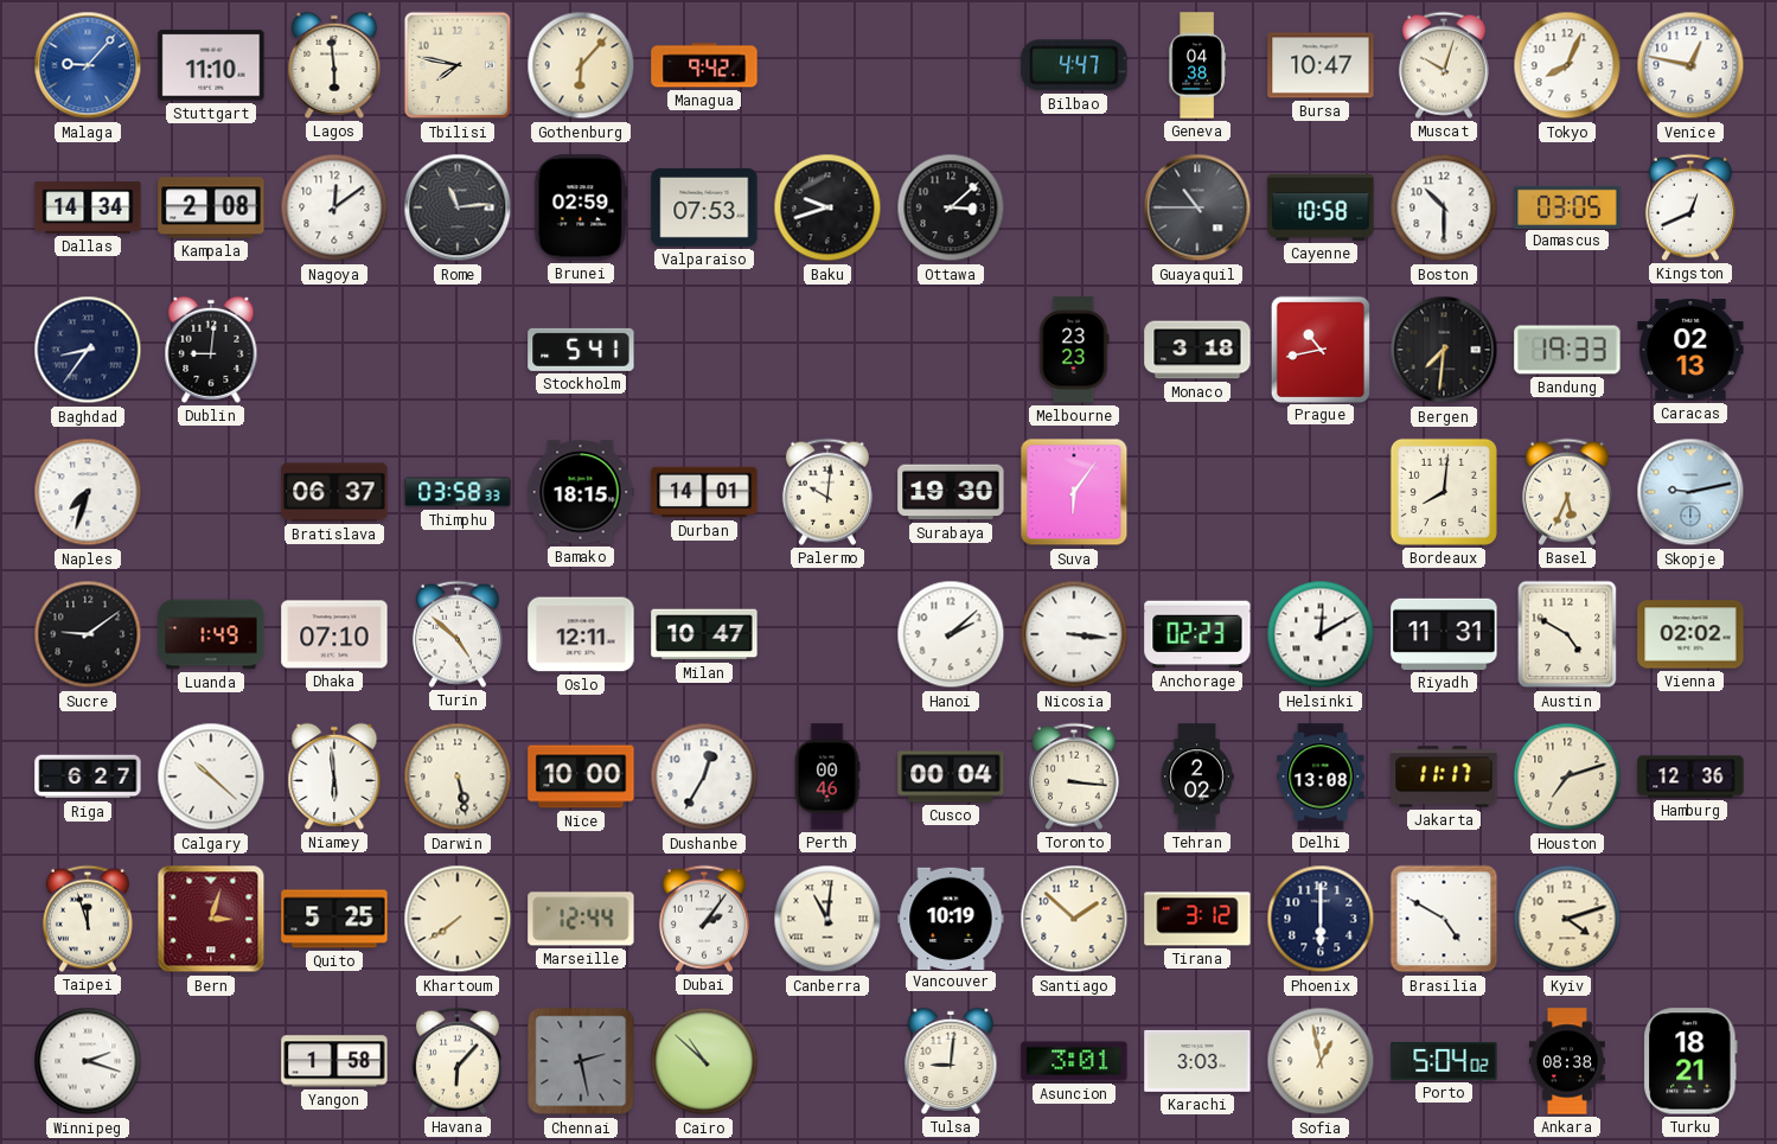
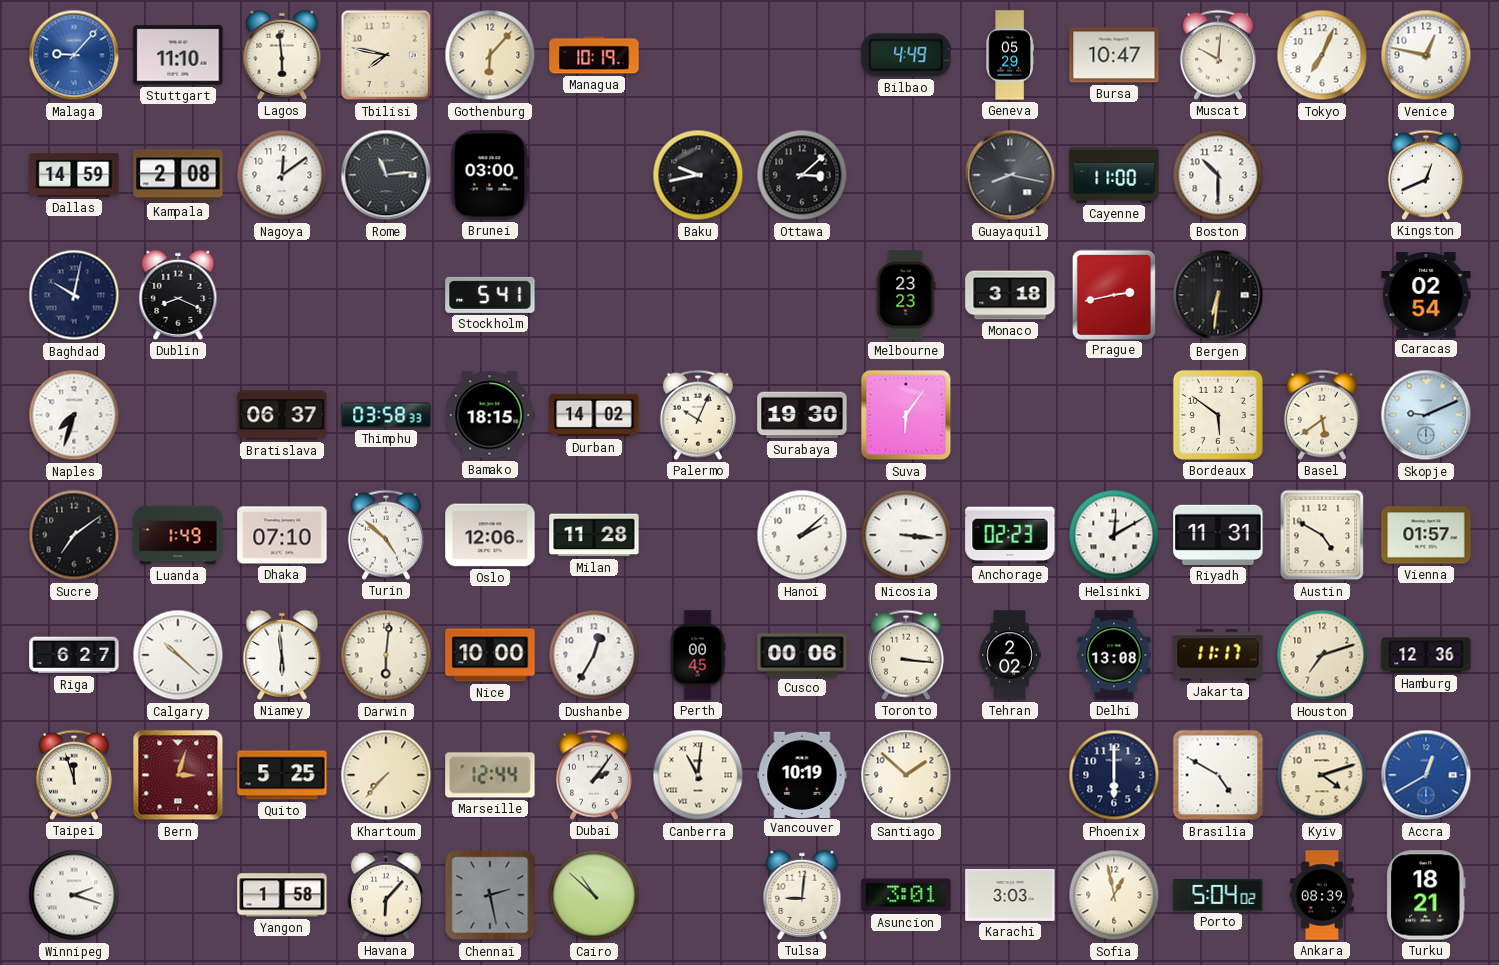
Managua: 9:42 -> 10:19 (594, 55)
Bilbao: 4:47 -> 4:49 (906, 55)
Geneva: 04:38 -> 05:29 (1010, 55)
Muscat: 10:03 -> 10:01 (1218, 55)
Tokyo: 8:04 -> 7:04 (1322, 55)
Dallas: 14:34 -> 14:59 (74, 175)
Brunei: 02:59 -> 03:00 (490, 175)
Valparaiso: 07:53 -> none (704, 207)
Baku: 9:42 -> 9:43 (698, 175)
Guayaquil: 10:45 -> 8:17 (1010, 175)
Cayenne: 10:58 -> 11:00 (1114, 175)
Damascus: 03:05 -> none (1567, 206)
Baghdad: 8:36 -> 10:02 (74, 295)
Dublin: 9:01 -> 8:19 (178, 295)
Prague: 10:43 -> 2:43 (1114, 294)
Bergen: 7:31 -> 6:31 (1218, 295)
Bandung: 19:33 -> none (1567, 350)
Caracas: 02:13 -> 02:54 (1426, 295)
Durban: 14:01 -> 14:02 (594, 415)
Palermo: 10:01 -> 10:04 (698, 415)
Bordeaux: 8:01 -> 5:51 (1218, 415)
Basel: 5:34 -> 5:39 (1322, 415)
Skopje: 9:13 -> 9:11 (1426, 415)
Sucre: 9:09 -> 7:09 (74, 535)
Oslo: 12:11 -> 12:06 (490, 535)
Milan: 10:47 -> 11:28 (594, 535)
Vienna: 02:02 -> 01:57 (1426, 535)
Darwin: 5:28 -> 6:01 (386, 655)
Perth: 00:46 -> 00:45 (698, 655)
Cusco: 00:04 -> 00:06 (802, 655)
Khartoum: 7:39 -> 7:37 (386, 775)
Tirana: 3:12 -> none (1197, 919)
Accra: none -> 12:40 (1426, 775)
Ankara: 08:38 -> 08:39 (1322, 895)
